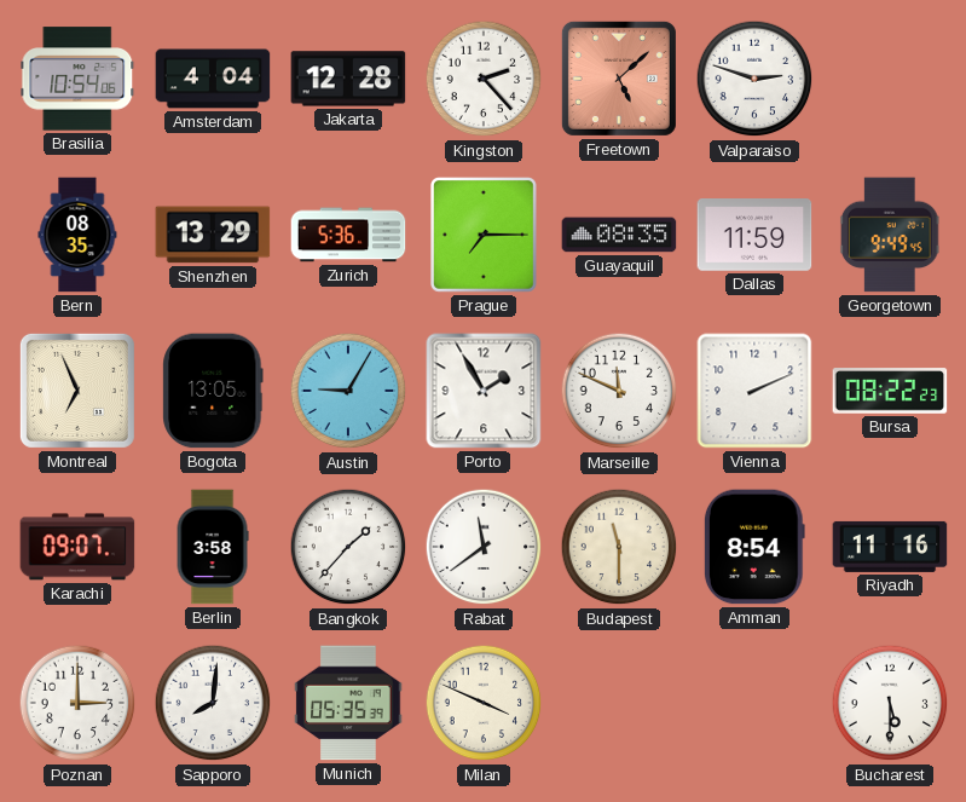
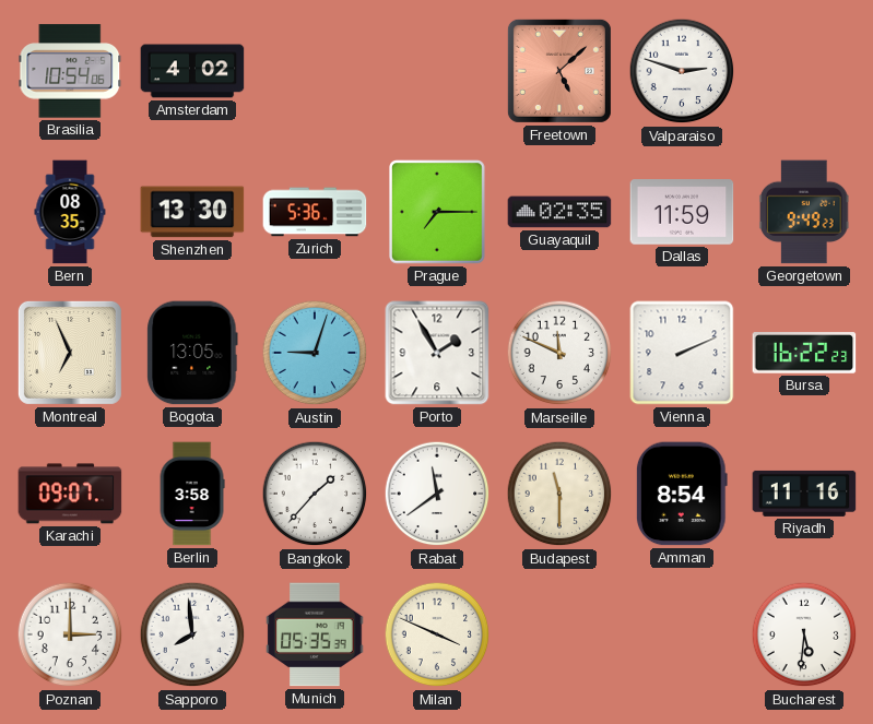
Amsterdam: 4:04 -> 4:02 (192, 71)
Jakarta: 12:28 -> none (348, 79)
Kingston: 2:23 -> none (484, 79)
Shenzhen: 13:29 -> 13:30 (192, 212)
Guayaquil: 08:35 -> 02:35 (559, 212)
Georgetown: 9:49:45 -> 9:49:23 (804, 212)
Austin: 9:05 -> 9:03 (315, 353)
Bursa: 08:22 -> 16:22 (804, 353)
Sapporo: 8:01 -> 7:59 (192, 634)
Bucharest: 5:30 -> 5:31 (804, 634)
